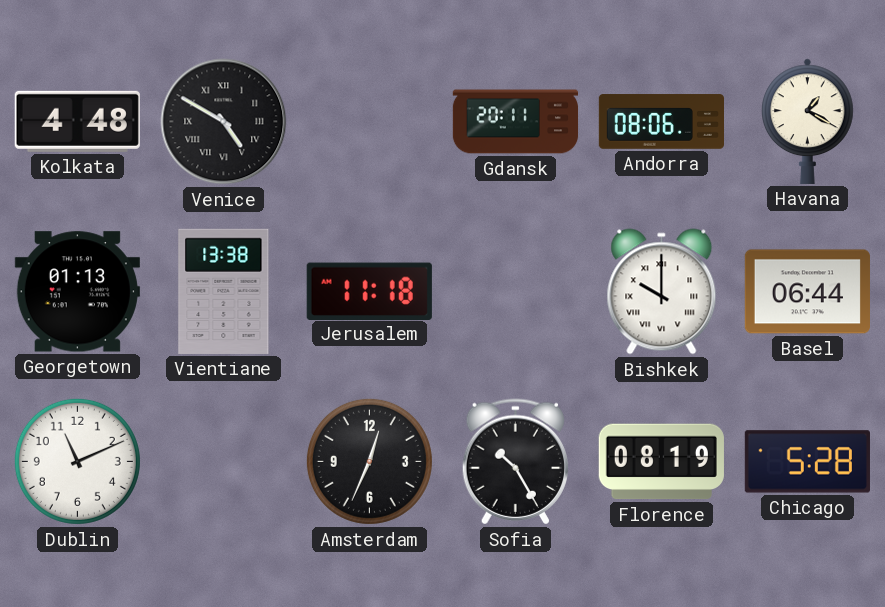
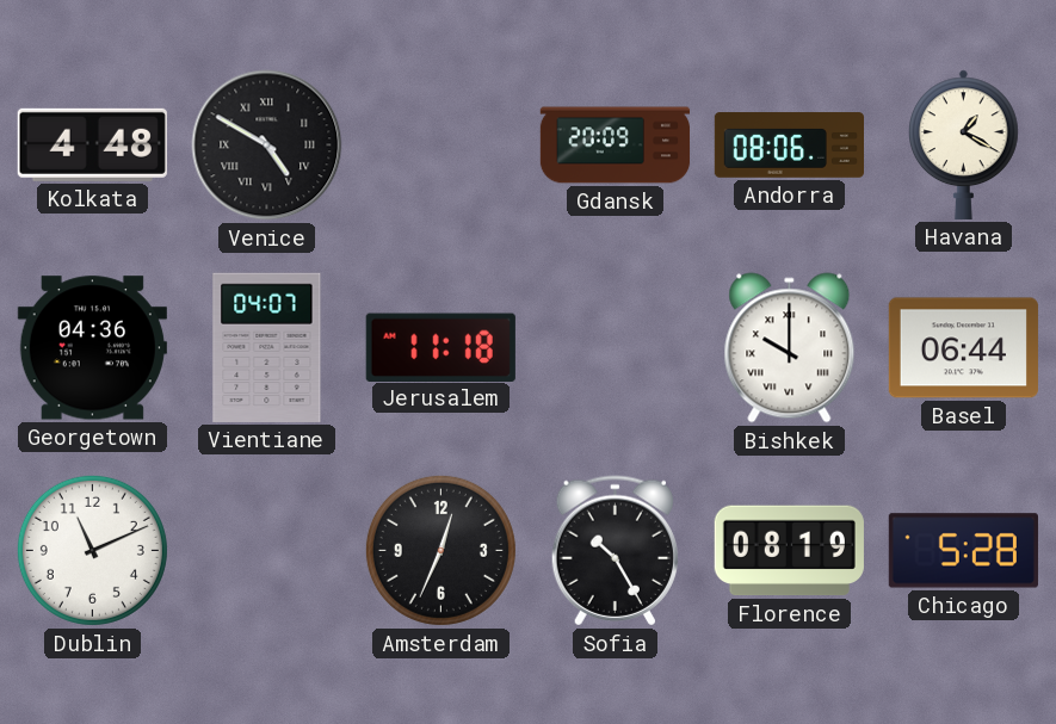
Gdansk: 20:11 -> 20:09 (616, 146)
Georgetown: 01:13 -> 04:36 (92, 348)
Vientiane: 13:38 -> 04:07 (267, 347)
